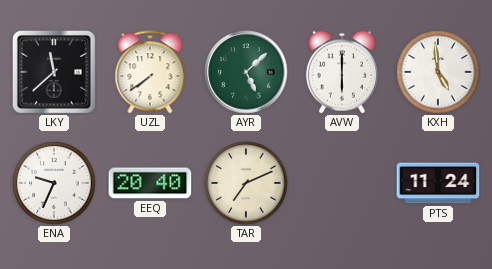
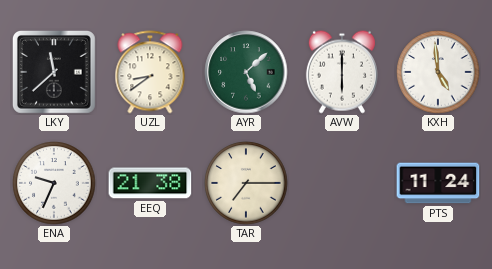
UZL: 7:39 -> 8:39 (150, 72)
EEQ: 20:40 -> 21:38 (150, 183)
TAR: 7:11 -> 7:15 (246, 183)
